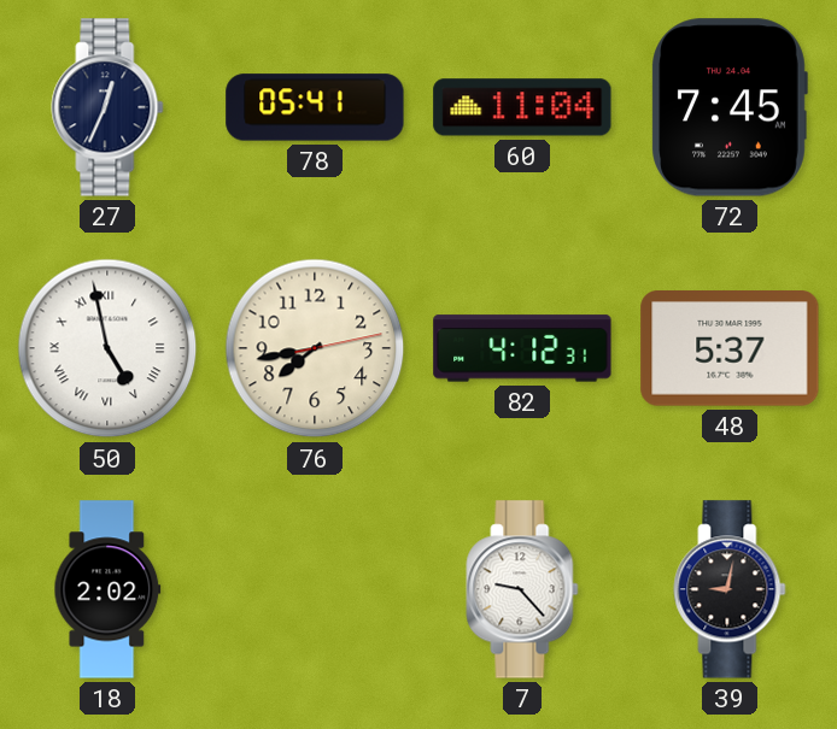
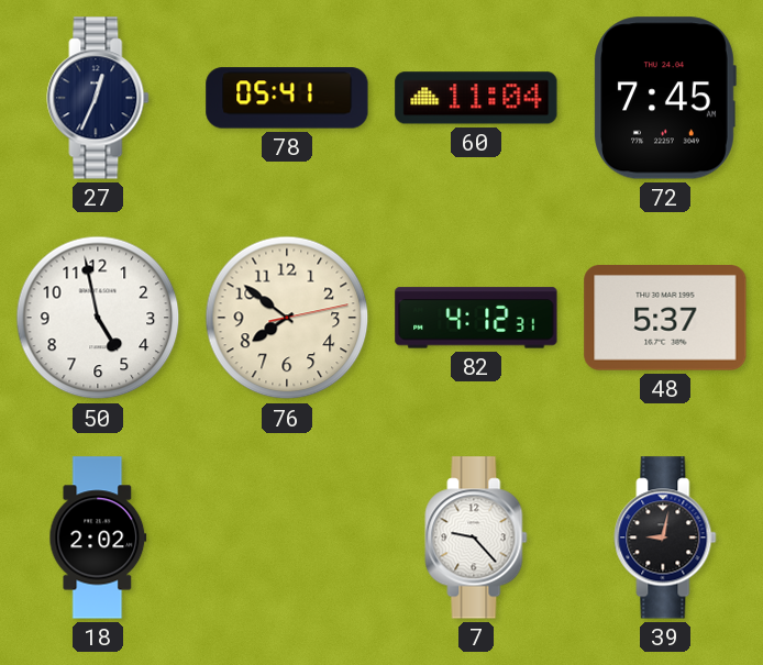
50 numerals: Roman -> Arabic (98, 318)
76: 7:43 -> 7:51 (287, 318)
